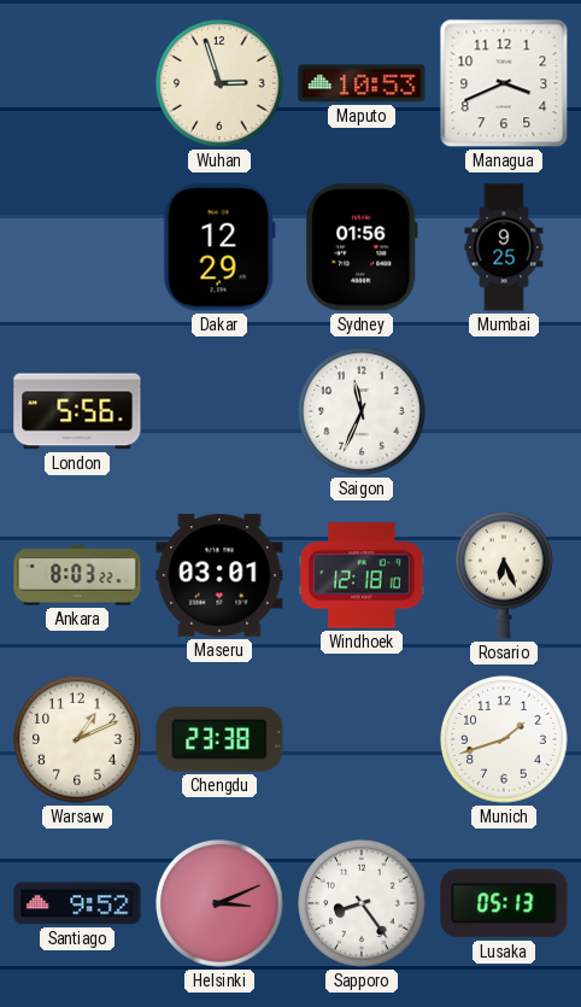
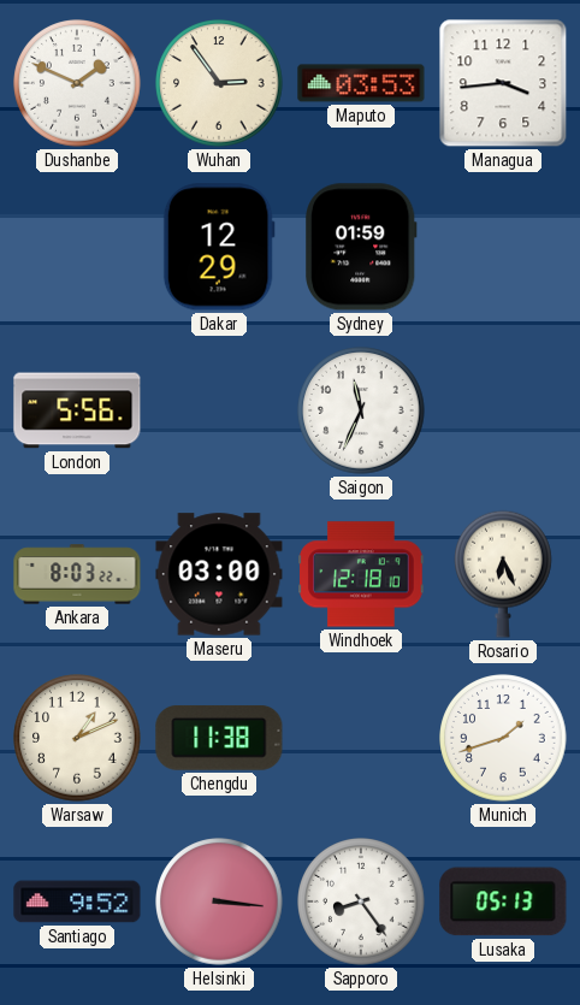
Dushanbe: none -> 1:49 (77, 83)
Wuhan: 2:57 -> 2:54 (219, 83)
Maputo: 10:53 -> 03:53 (361, 83)
Managua: 3:41 -> 3:44 (503, 83)
Sydney: 01:56 -> 01:59 (361, 247)
Mumbai: 9:25 -> none (504, 247)
Maseru: 03:01 -> 03:00 (219, 574)
Chengdu: 23:38 -> 11:38 (219, 738)
Helsinki: 3:11 -> 3:16 (219, 901)
